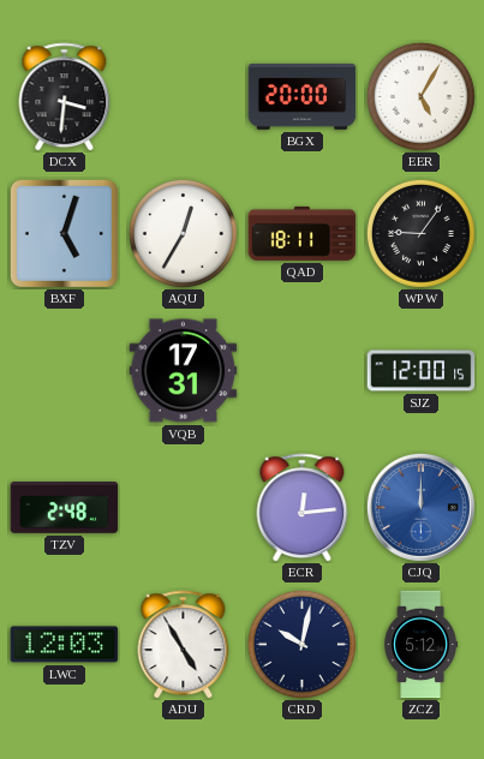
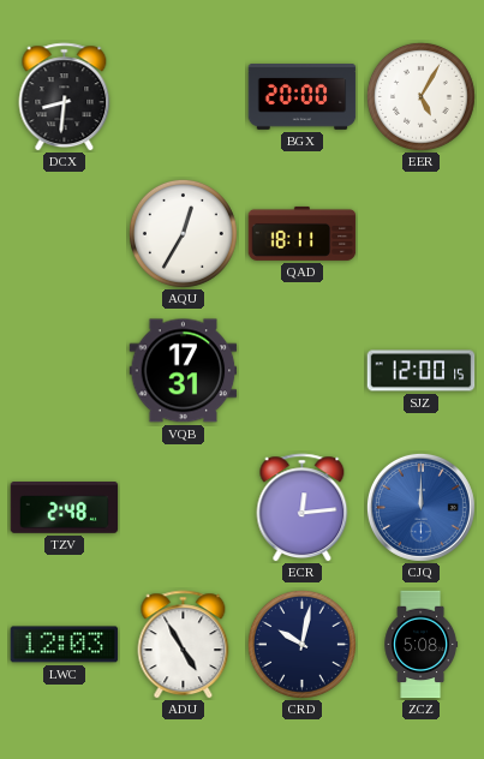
DCX: 3:31 -> 8:31 (65, 97)
BXF: 5:03 -> none (64, 233)
WPW: 9:06 -> none (420, 233)
ZCZ: 5:12 -> 5:08 (422, 645)
